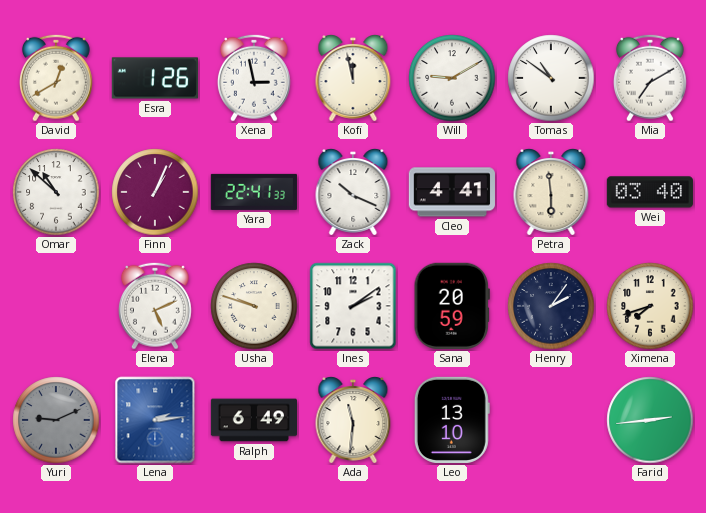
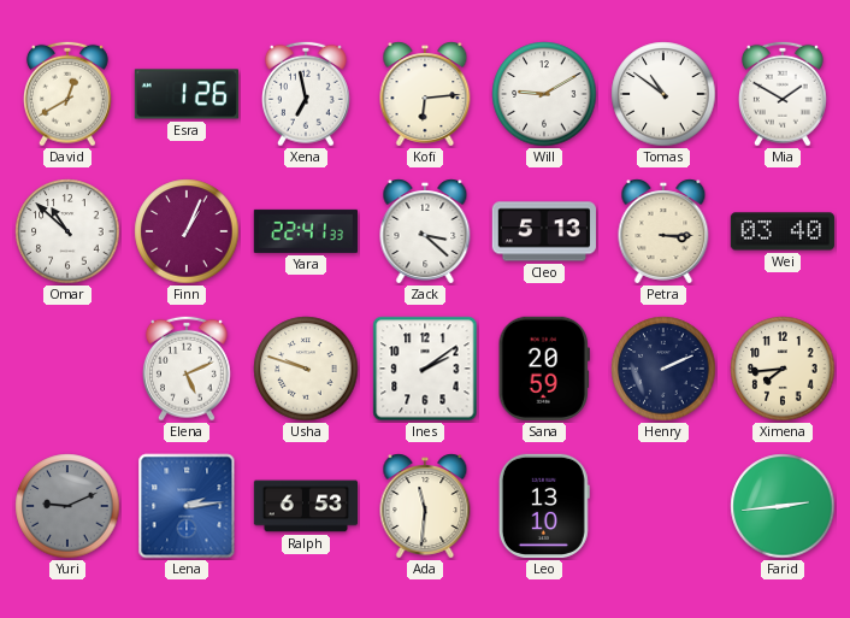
Xena: 2:58 -> 6:58 (306, 94)
Kofi: 11:58 -> 6:14 (425, 94)
Mia: 7:10 -> 1:50 (783, 94)
Zack: 10:19 -> 3:22 (425, 231)
Cleo: 4:41 -> 5:13 (544, 231)
Petra: 5:59 -> 3:15 (663, 231)
Henry: 2:06 -> 2:11 (663, 369)
Ximena: 7:42 -> 7:44 (783, 369)
Ralph: 6:49 -> 6:53 (305, 506)
